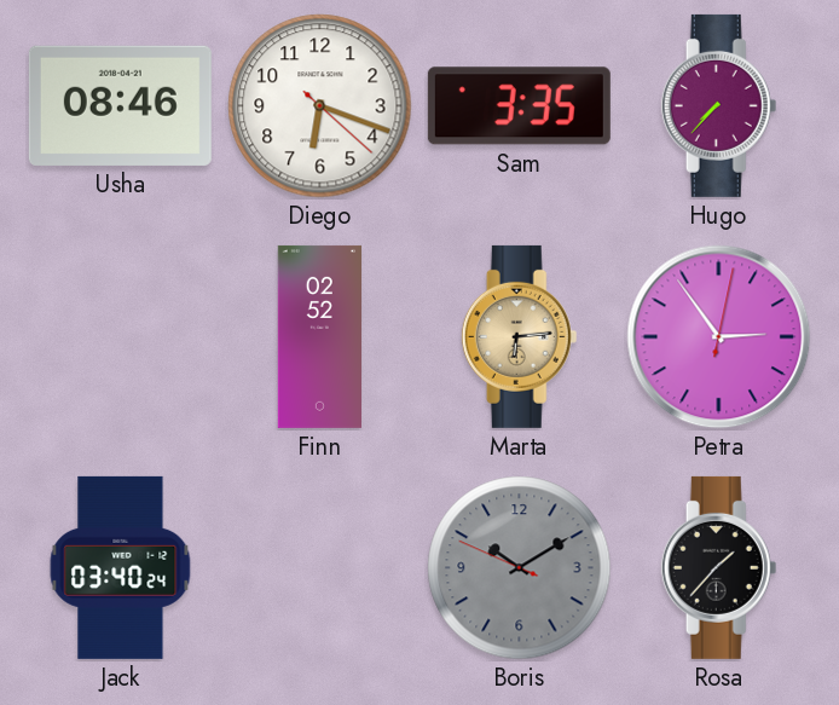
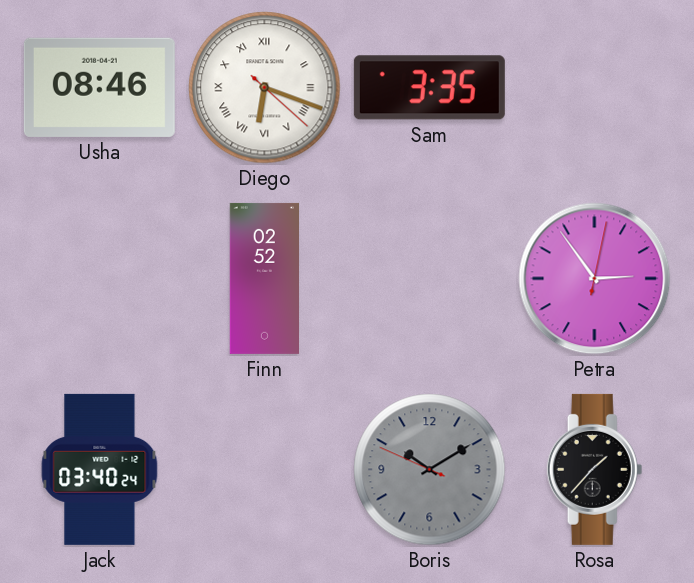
Diego numerals: Arabic -> Roman (265, 88)
Hugo: 7:37 -> none (719, 105)
Marta: 6:14 -> none (520, 336)
